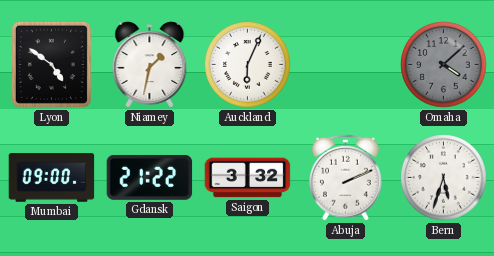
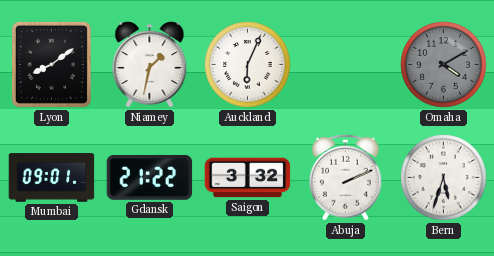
Lyon: 4:51 -> 8:09 (51, 64)
Omaha: 4:08 -> 4:10 (444, 65)
Mumbai: 09:00 -> 09:01 (52, 178)
